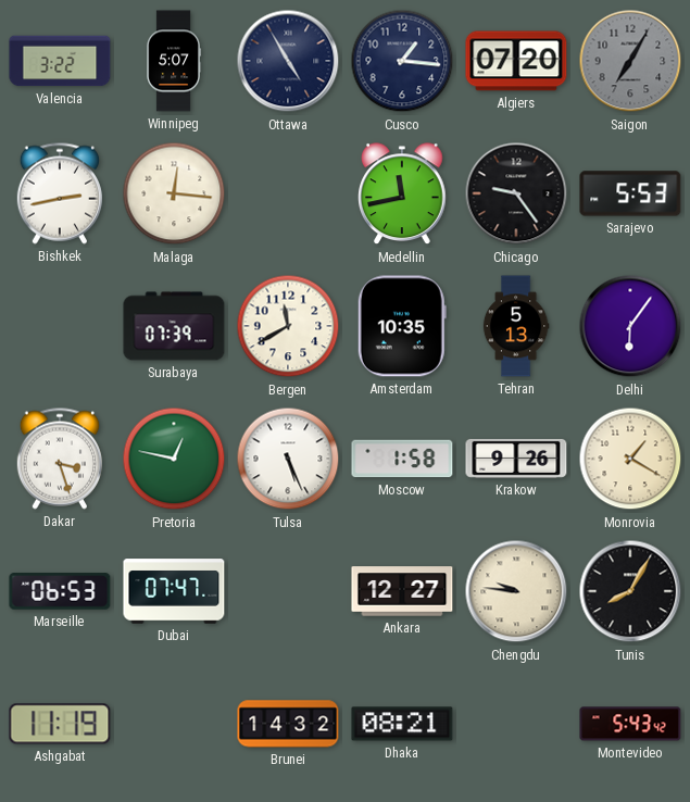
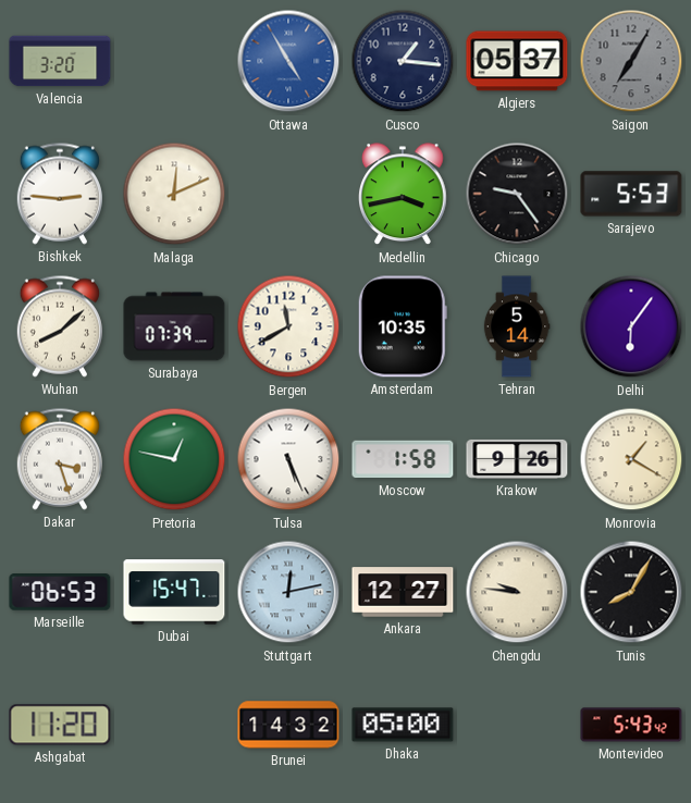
Valencia: 3:22 -> 3:20 (60, 61)
Winnipeg: 5:07 -> none (173, 61)
Ottawa dial: navy -> blue (288, 61)
Algiers: 07:20 -> 05:37 (517, 61)
Bishkek: 2:43 -> 2:46 (60, 194)
Malaga: 12:16 -> 12:11 (174, 194)
Medellin: 11:43 -> 3:43 (403, 195)
Wuhan: none -> 8:08 (60, 326)
Tehran: 5:13 -> 5:14 (517, 326)
Dubai: 07:47 -> 15:47 (174, 592)
Stuttgart: none -> 12:13 (288, 592)
Ashgabat: 11:19 -> 11:20 (60, 725)
Dhaka: 08:21 -> 05:00 (403, 725)
